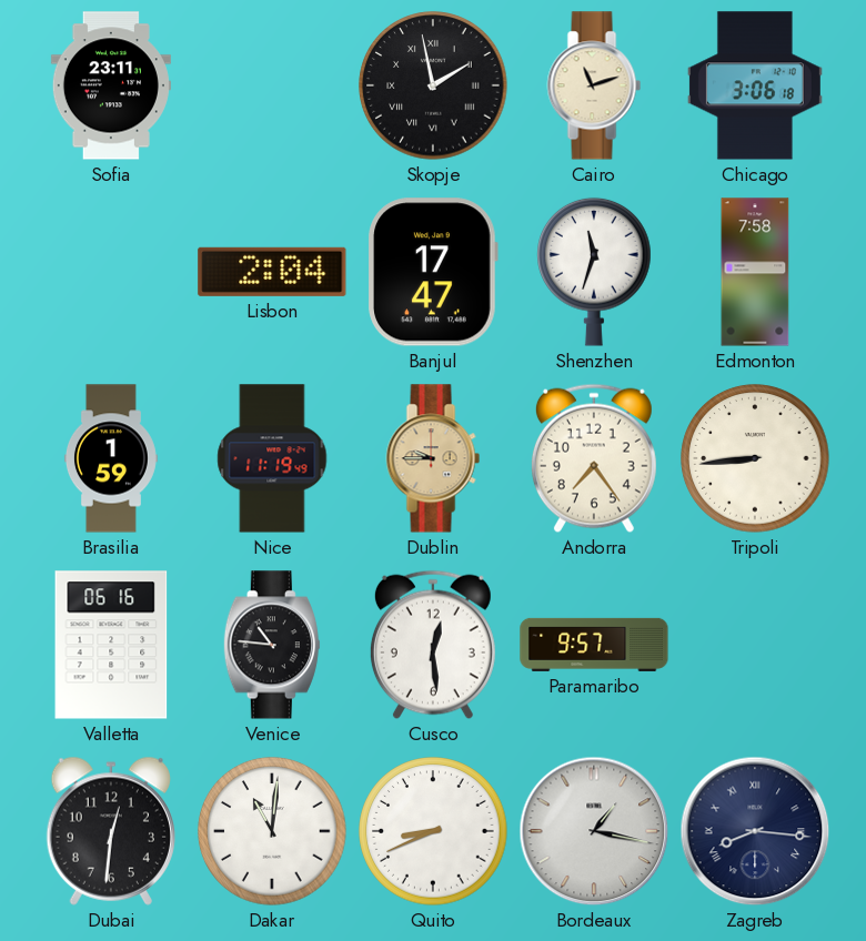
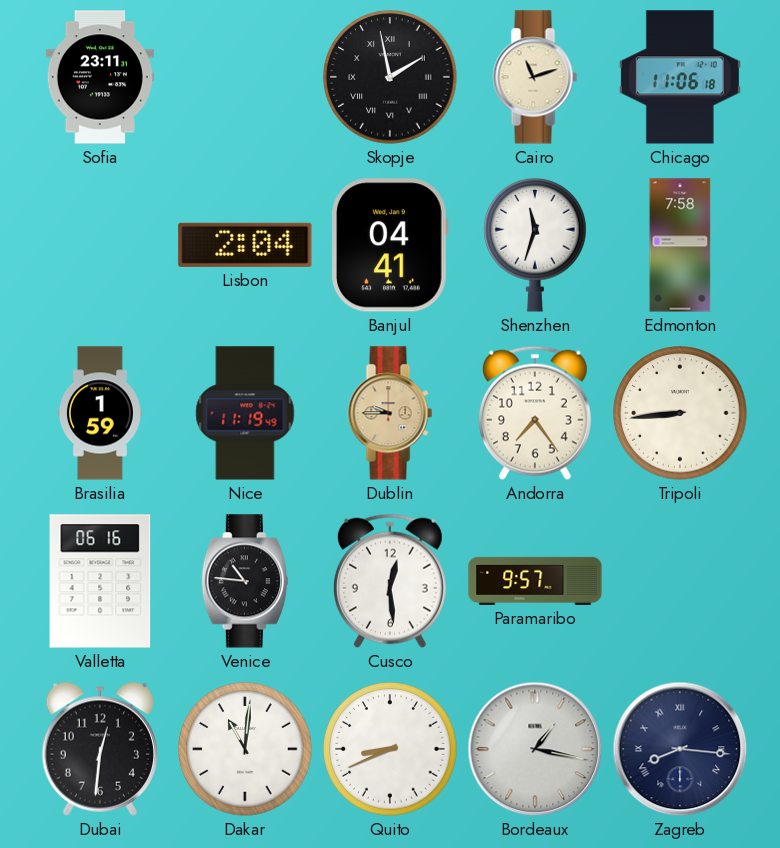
Chicago: 3:06 -> 11:06 (680, 77)
Banjul: 17:47 -> 04:41 (390, 245)
